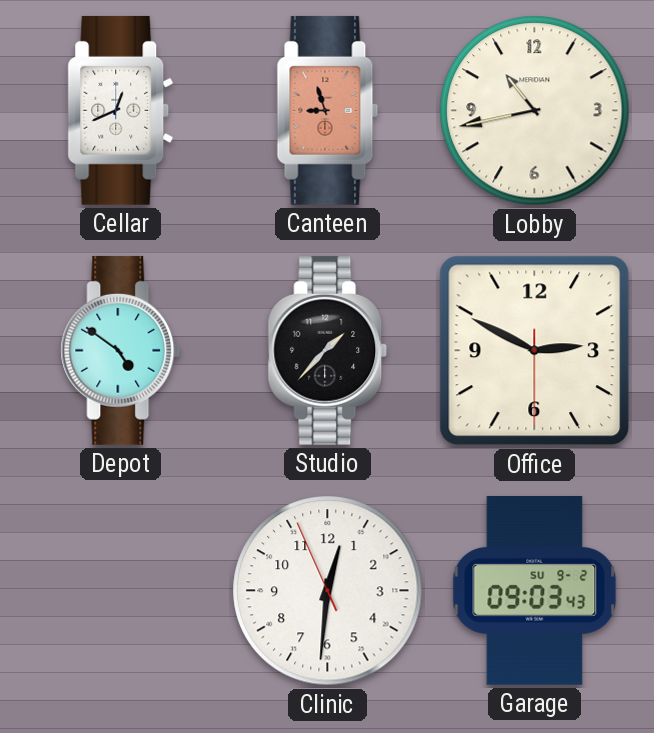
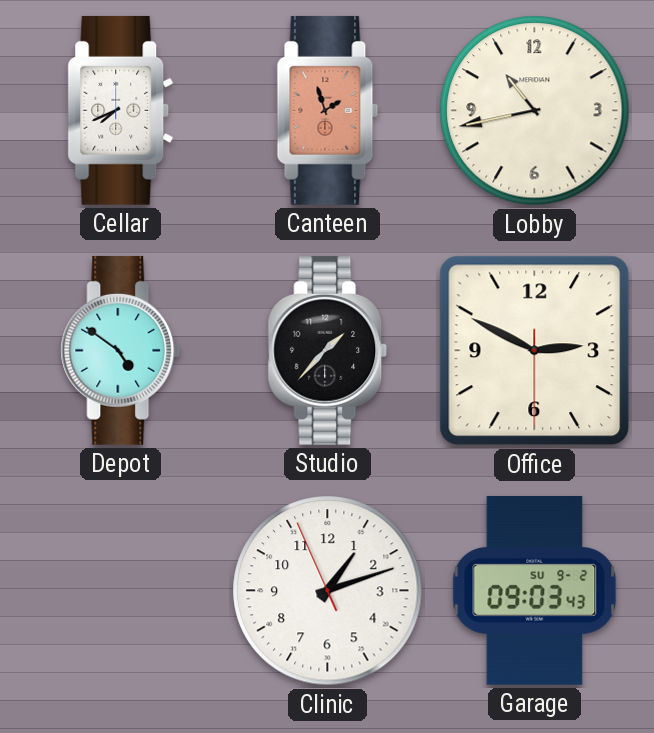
Cellar: 12:41 -> 7:41 (121, 110)
Canteen: 8:57 -> 1:57 (328, 110)
Clinic: 12:30 -> 1:11 (328, 591)
